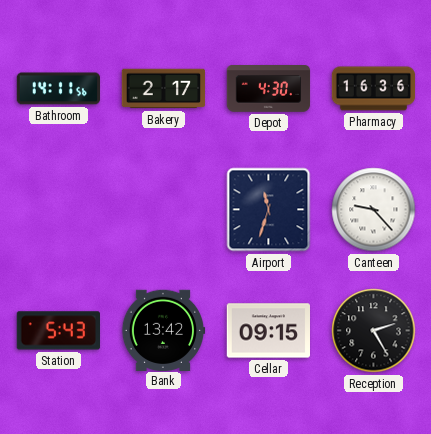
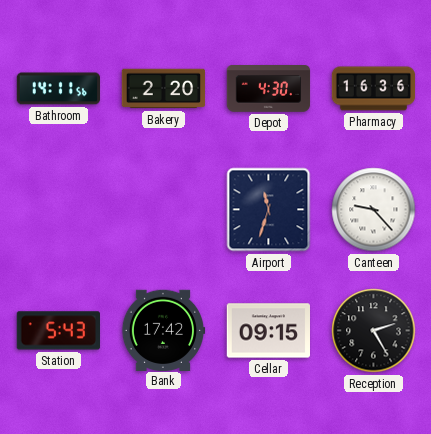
Bakery: 2:17 -> 2:20 (164, 89)
Bank: 13:42 -> 17:42 (163, 330)
